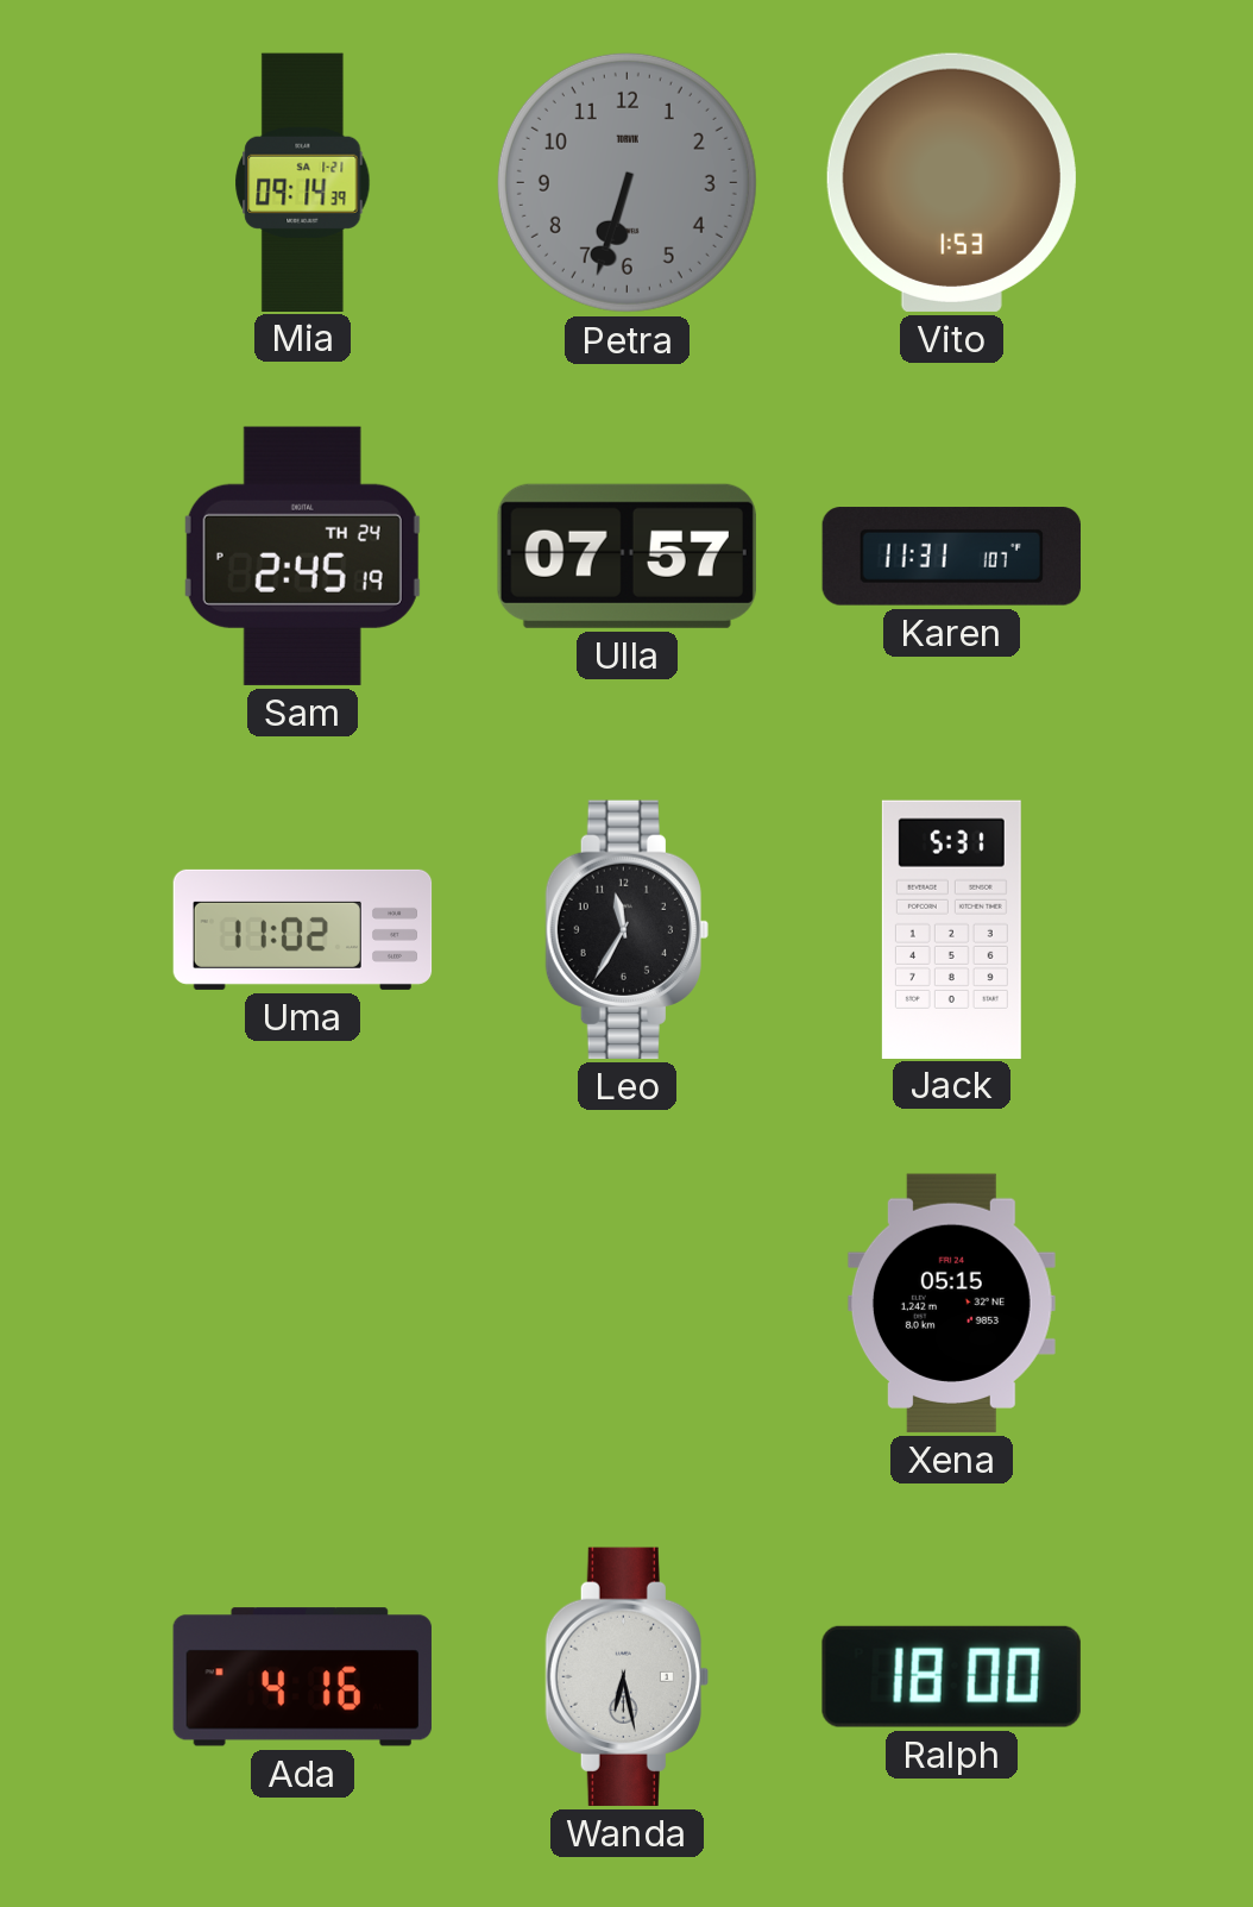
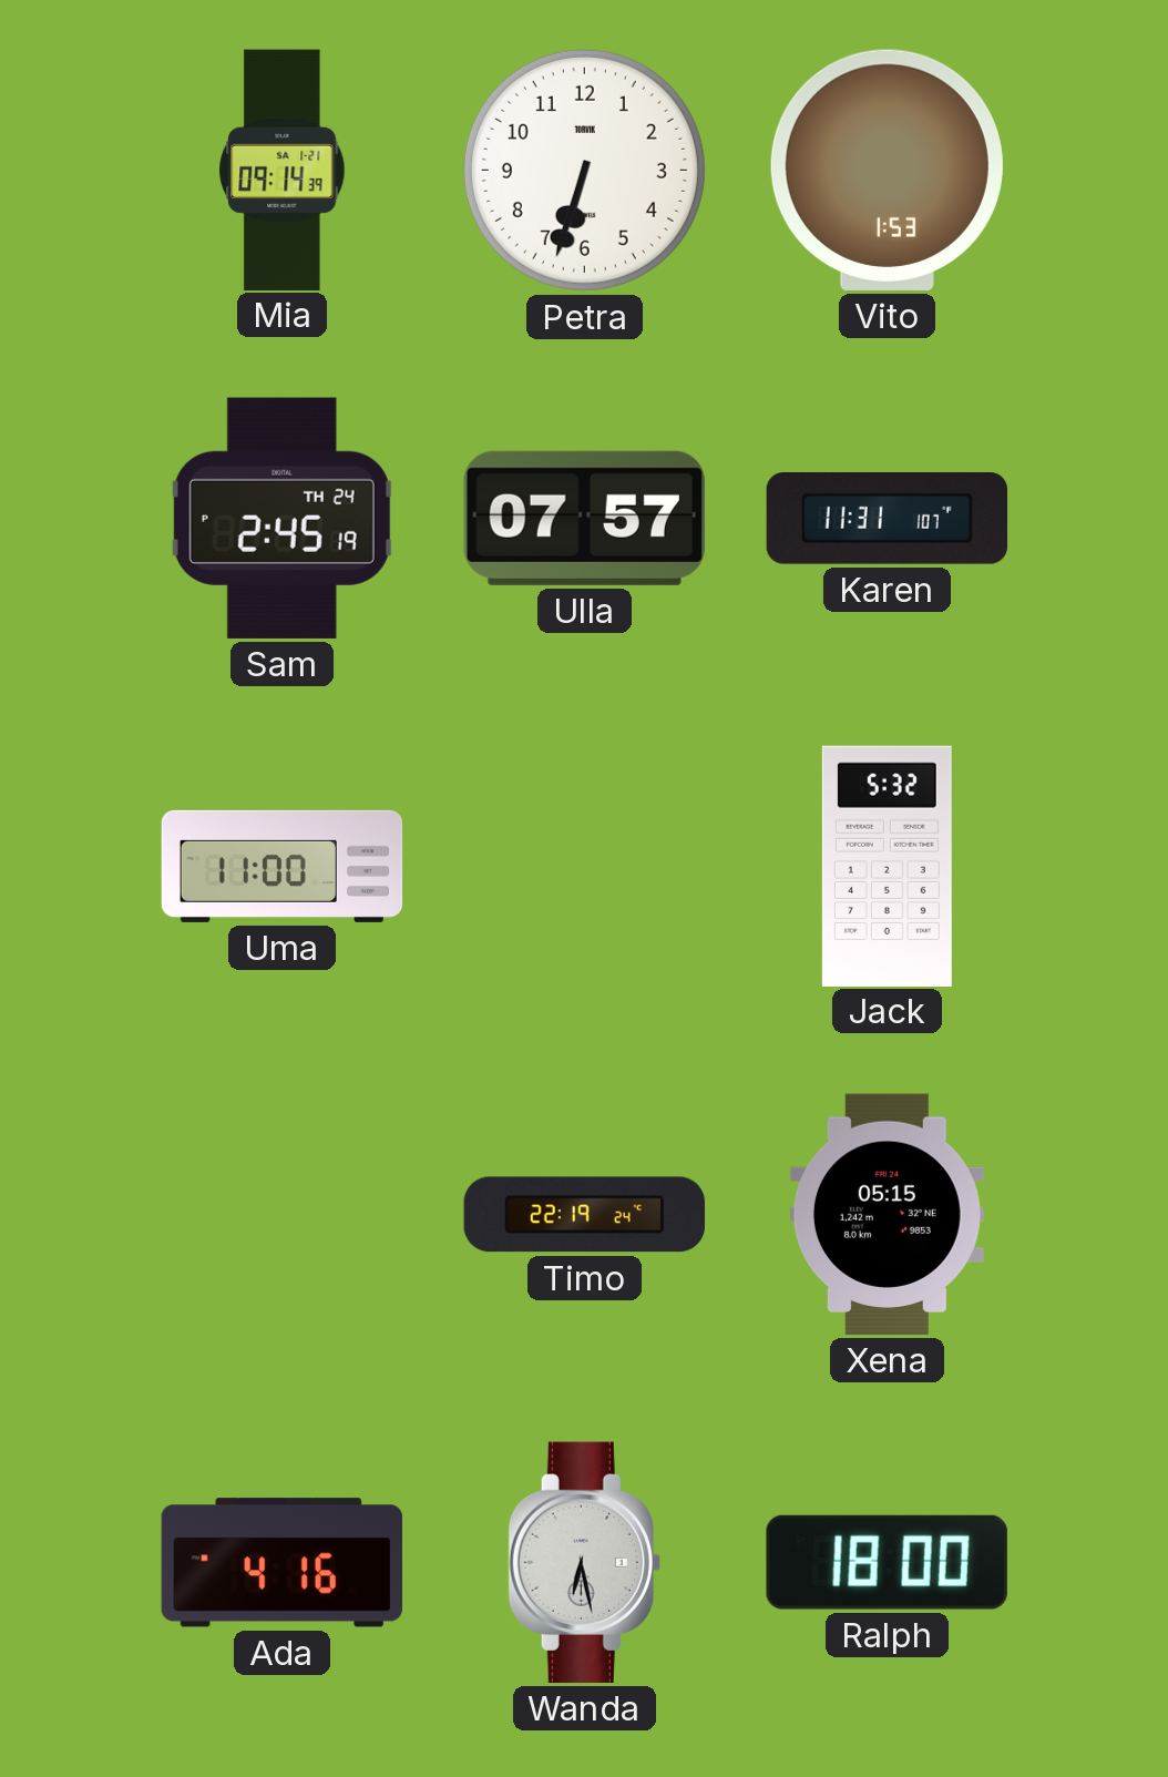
Petra dial: grey -> white (584, 170)
Uma: 11:02 -> 11:00 (283, 866)
Leo: 11:35 -> none (626, 929)
Jack: 5:31 -> 5:32 (887, 866)
Timo: none -> 22:19 (584, 1215)
